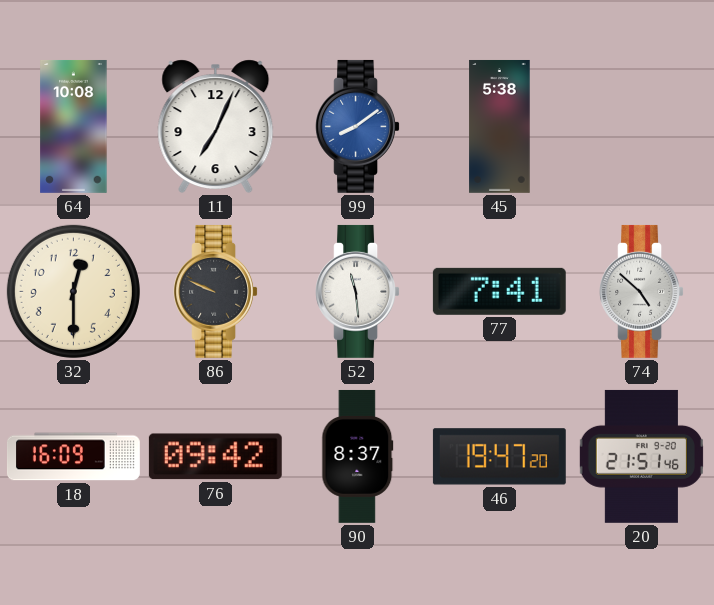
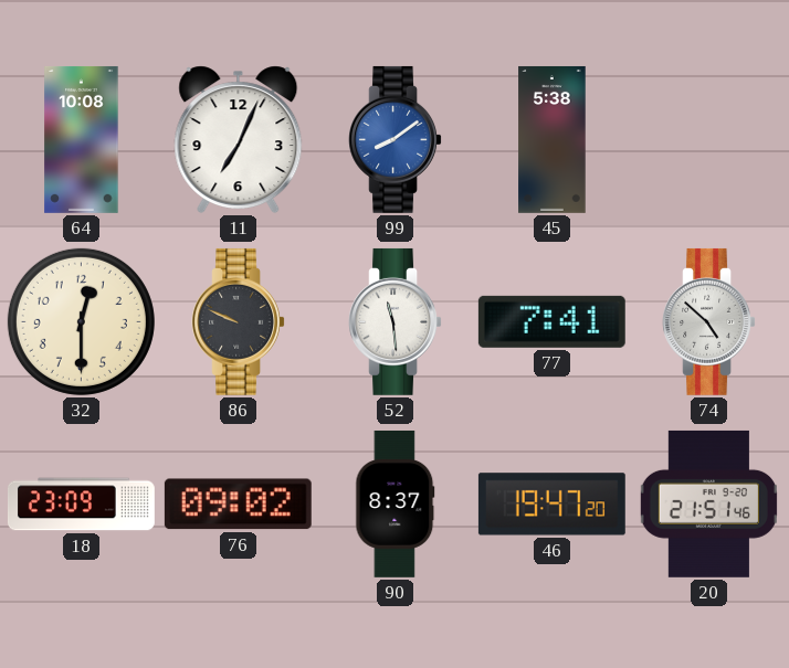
18: 16:09 -> 23:09 (81, 505)
76: 09:42 -> 09:02 (238, 505)
